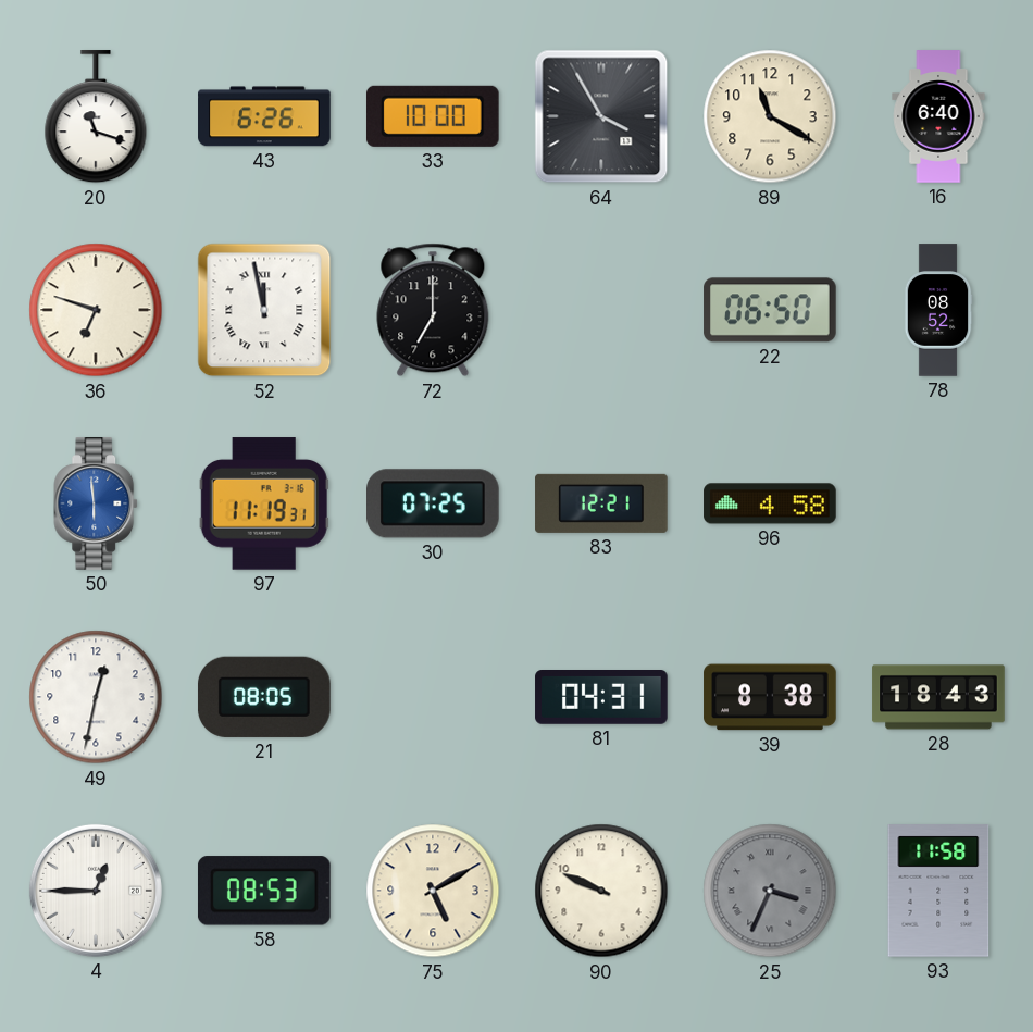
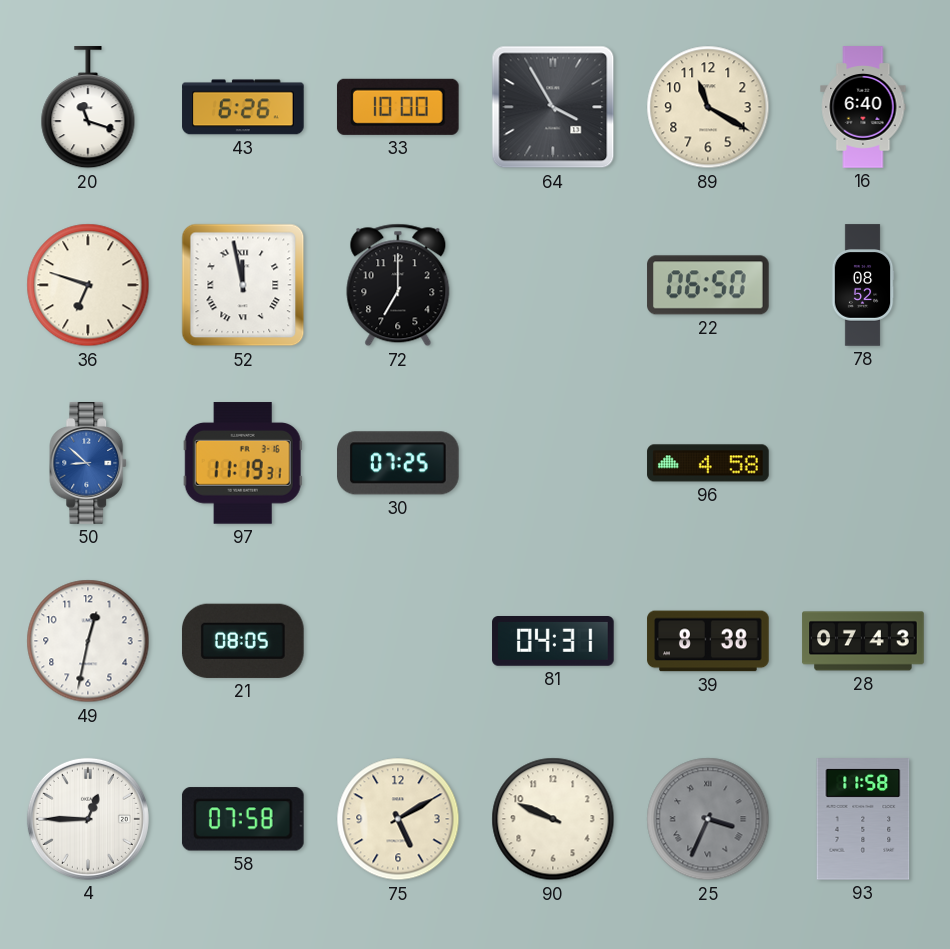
50: 5:59 -> 8:52 (89, 463)
83: 12:21 -> none (601, 503)
28: 18:43 -> 07:43 (863, 641)
58: 08:53 -> 07:58 (243, 819)
